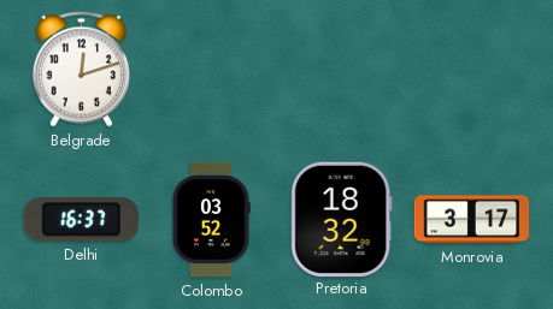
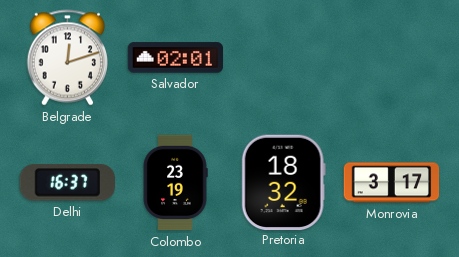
Salvador: none -> 02:01 (176, 58)
Colombo: 03:52 -> 23:19 (175, 183)
